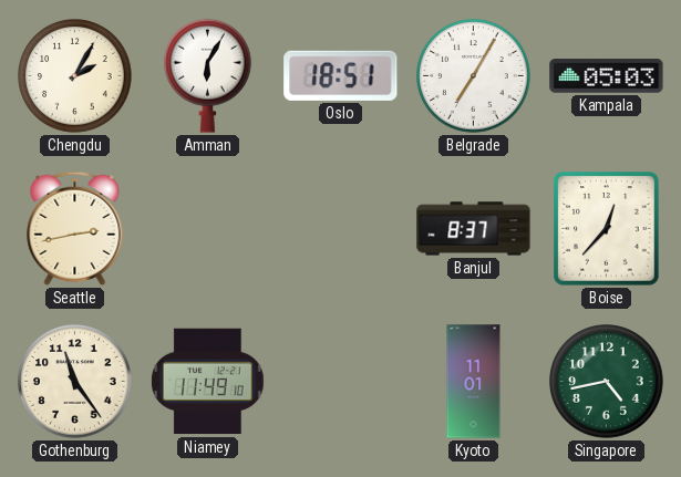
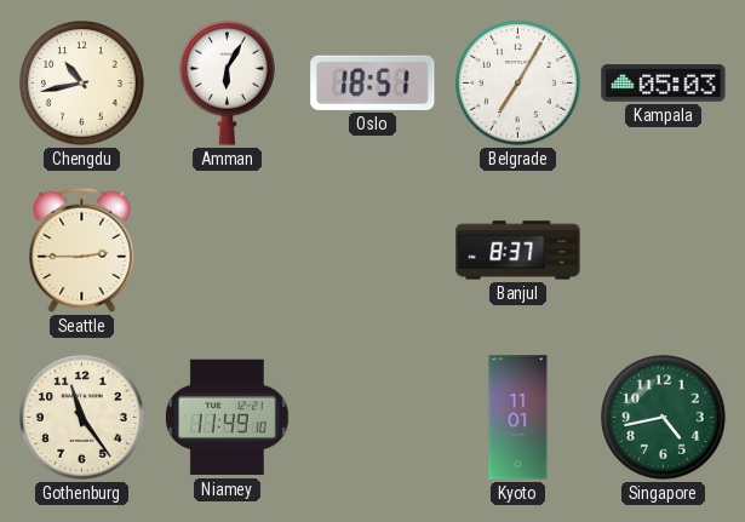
Chengdu: 2:05 -> 10:43 (82, 84)
Seattle: 2:43 -> 2:45 (82, 249)
Boise: 12:37 -> none (607, 229)
